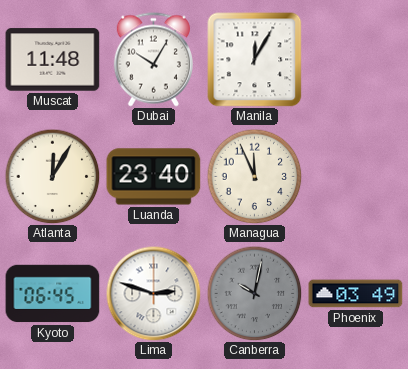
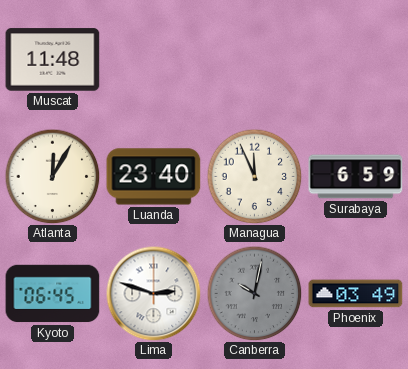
Dubai: 10:05 -> none (153, 60)
Manila: 12:05 -> none (255, 60)
Surabaya: none -> 6:59 (356, 177)
